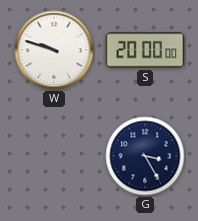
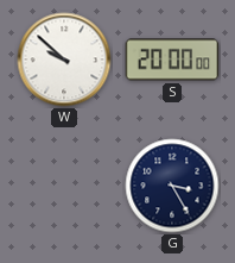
W: 9:48 -> 9:52 (64, 60)
